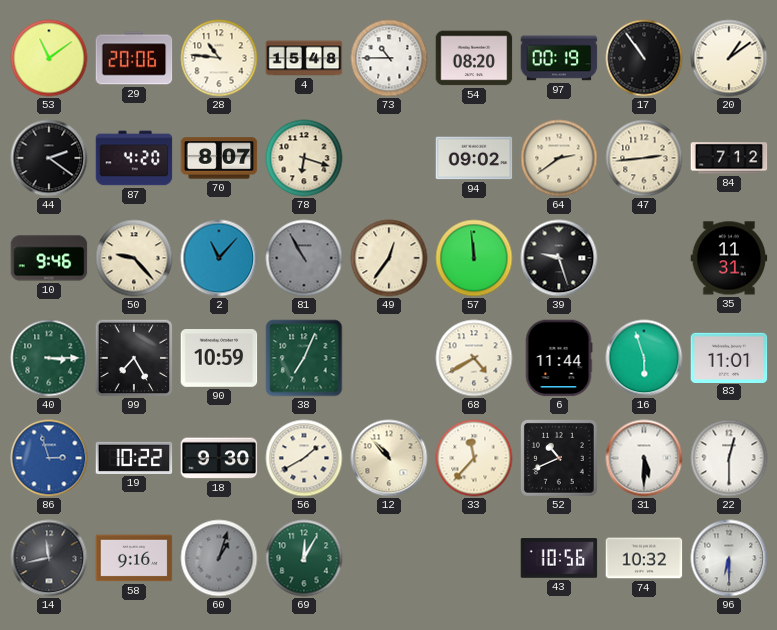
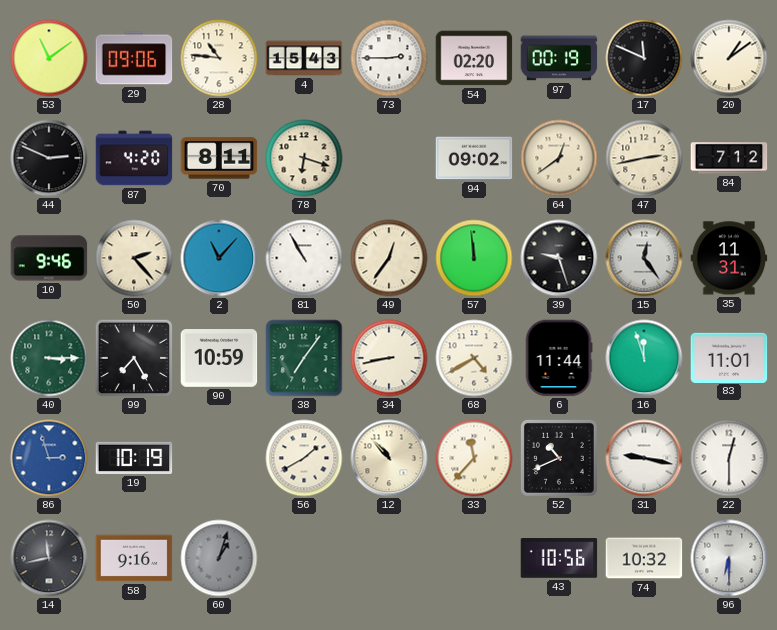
29: 20:06 -> 09:06 (134, 58)
4: 15:48 -> 15:43 (304, 58)
73: 10:45 -> 2:45 (389, 58)
54: 08:20 -> 02:20 (474, 58)
17: 10:54 -> 11:49 (644, 58)
44: 2:21 -> 2:49 (49, 158)
70: 8:07 -> 8:11 (219, 158)
64: 2:39 -> 12:39 (559, 158)
47: 2:44 -> 2:43 (644, 158)
50: 9:23 -> 2:23 (134, 258)
81 dial: grey -> white (304, 258)
15: none -> 12:24 (644, 258)
38: 7:04 -> 7:06 (304, 358)
34: none -> 8:43 (389, 358)
16: 5:57 -> 11:57 (644, 358)
19: 10:22 -> 10:19 (134, 458)
18: 9:30 -> none (219, 458)
31: 5:30 -> 9:17 (644, 458)
69: 12:05 -> none (304, 558)
